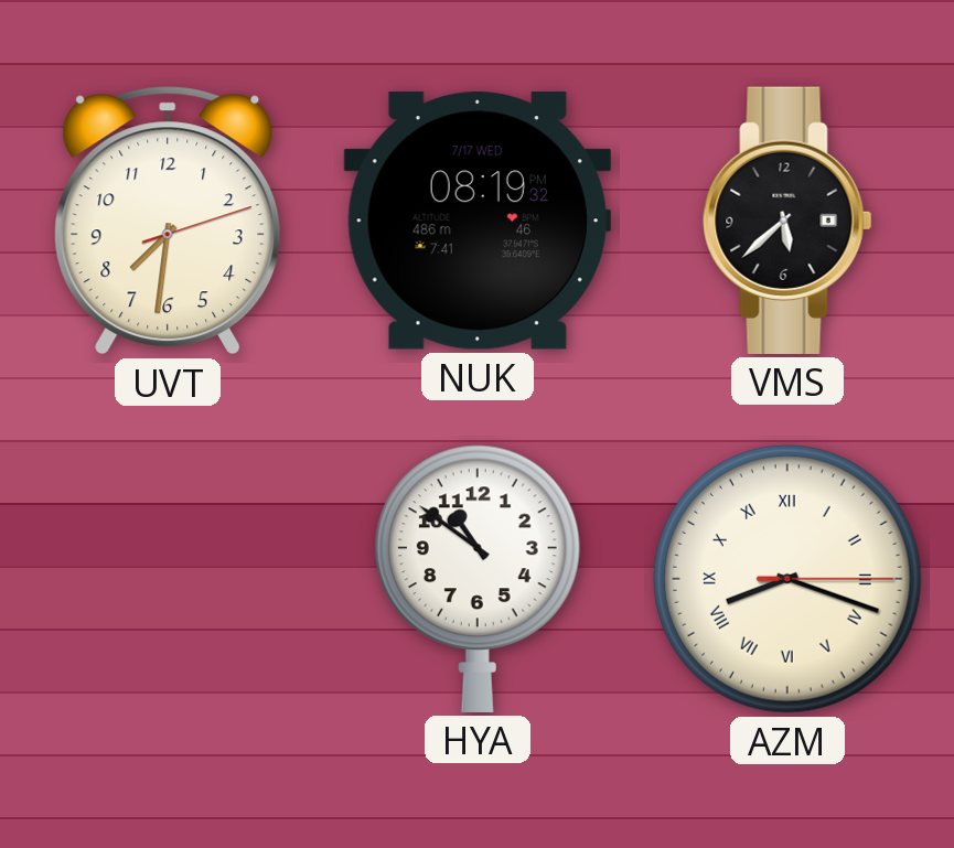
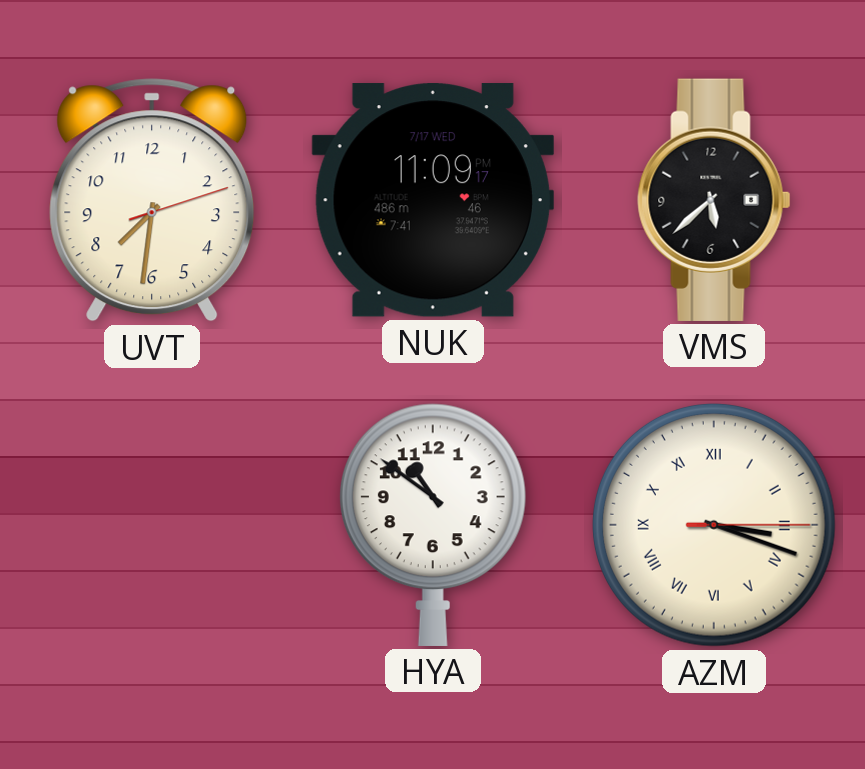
NUK: 08:19 -> 11:09 (433, 200)
AZM: 8:18 -> 3:18 (714, 525)
